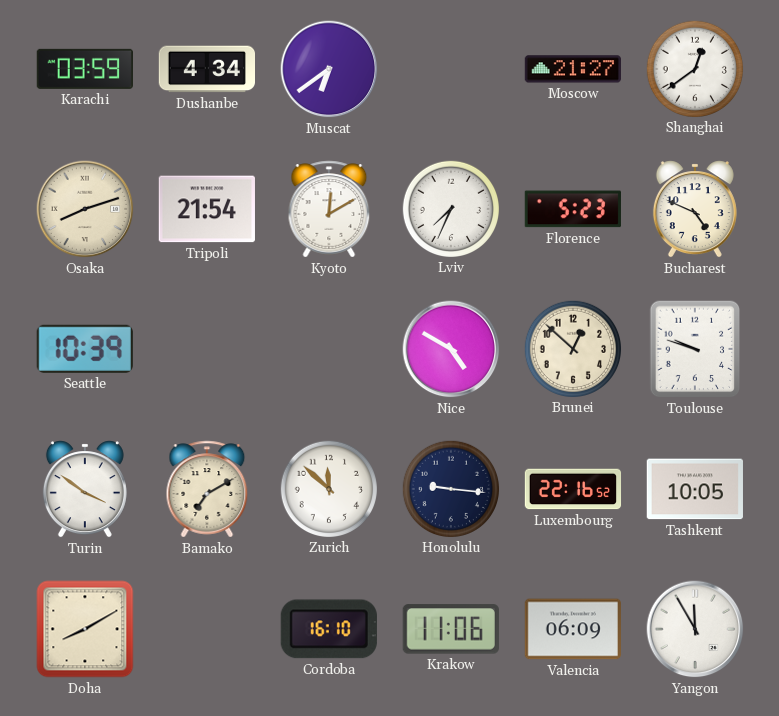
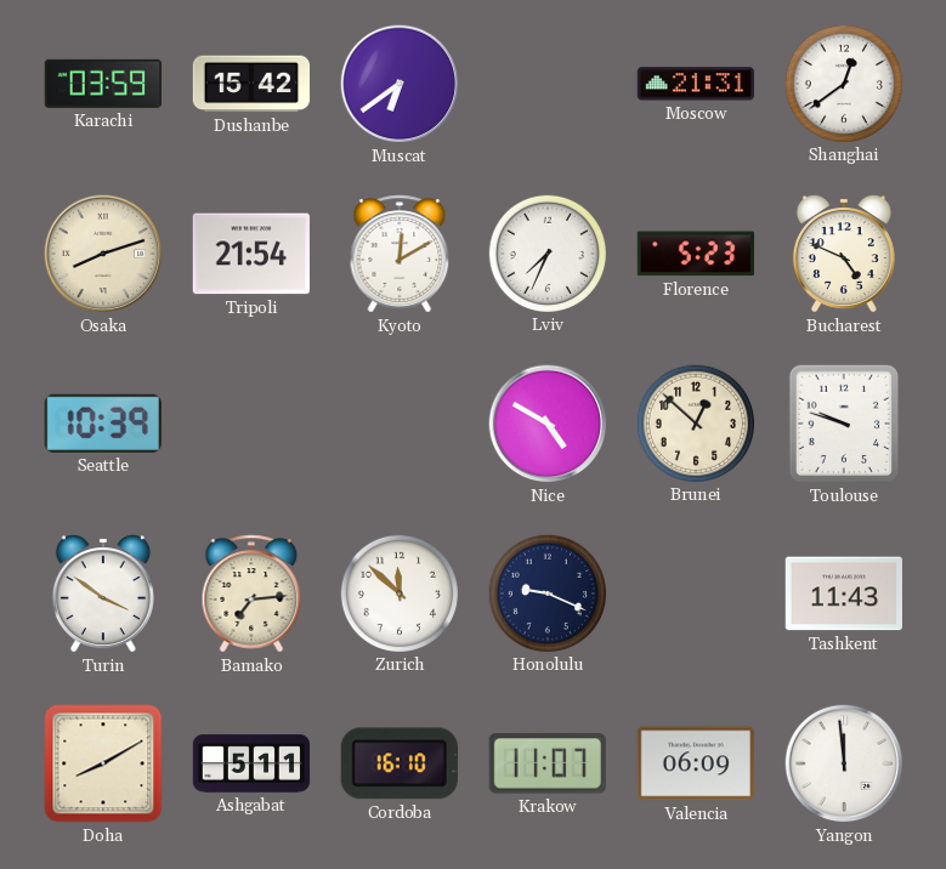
Dushanbe: 4:34 -> 15:42 (250, 84)
Moscow: 21:27 -> 21:31 (695, 84)
Bamako: 7:10 -> 7:14 (251, 593)
Honolulu: 9:16 -> 9:19 (546, 592)
Luxembourg: 22:16 -> none (573, 489)
Tashkent: 10:05 -> 11:43 (844, 593)
Ashgabat: none -> 5:11 (251, 763)
Krakow: 11:06 -> 11:07 (548, 763)
Yangon: 11:55 -> 11:59 (844, 763)
